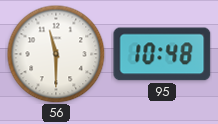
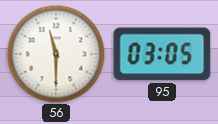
95: 10:48 -> 03:05 (162, 54)
